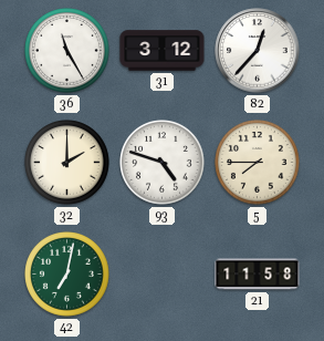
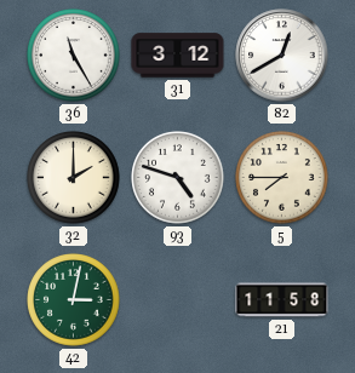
82: 12:37 -> 12:40 (282, 56)
42: 7:02 -> 3:02 (74, 300)
